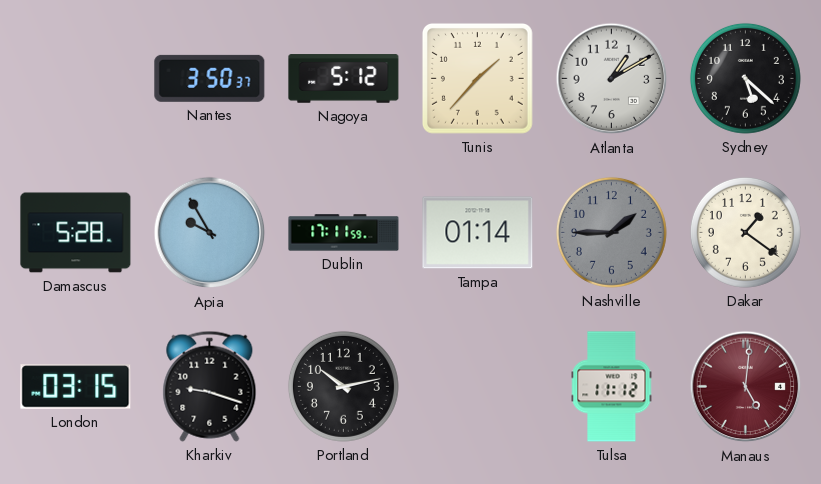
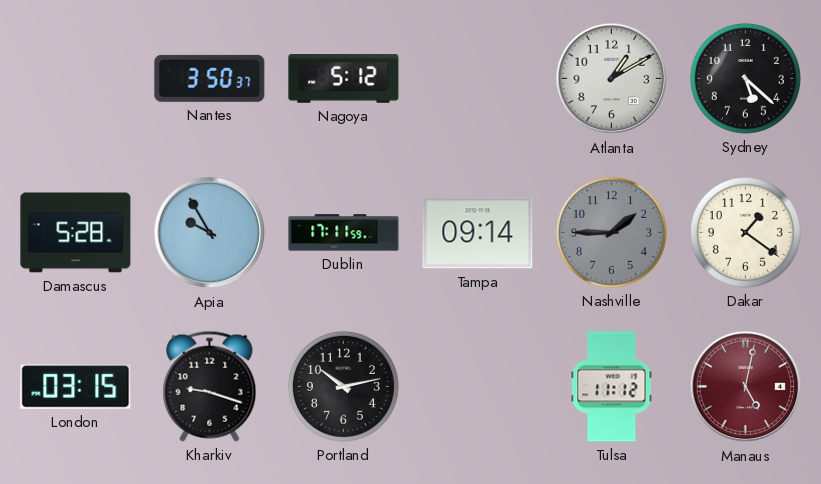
Tunis: 1:37 -> none (477, 78)
Tampa: 01:14 -> 09:14 (478, 233)
Manaus: 5:01 -> 5:02 (746, 387)
